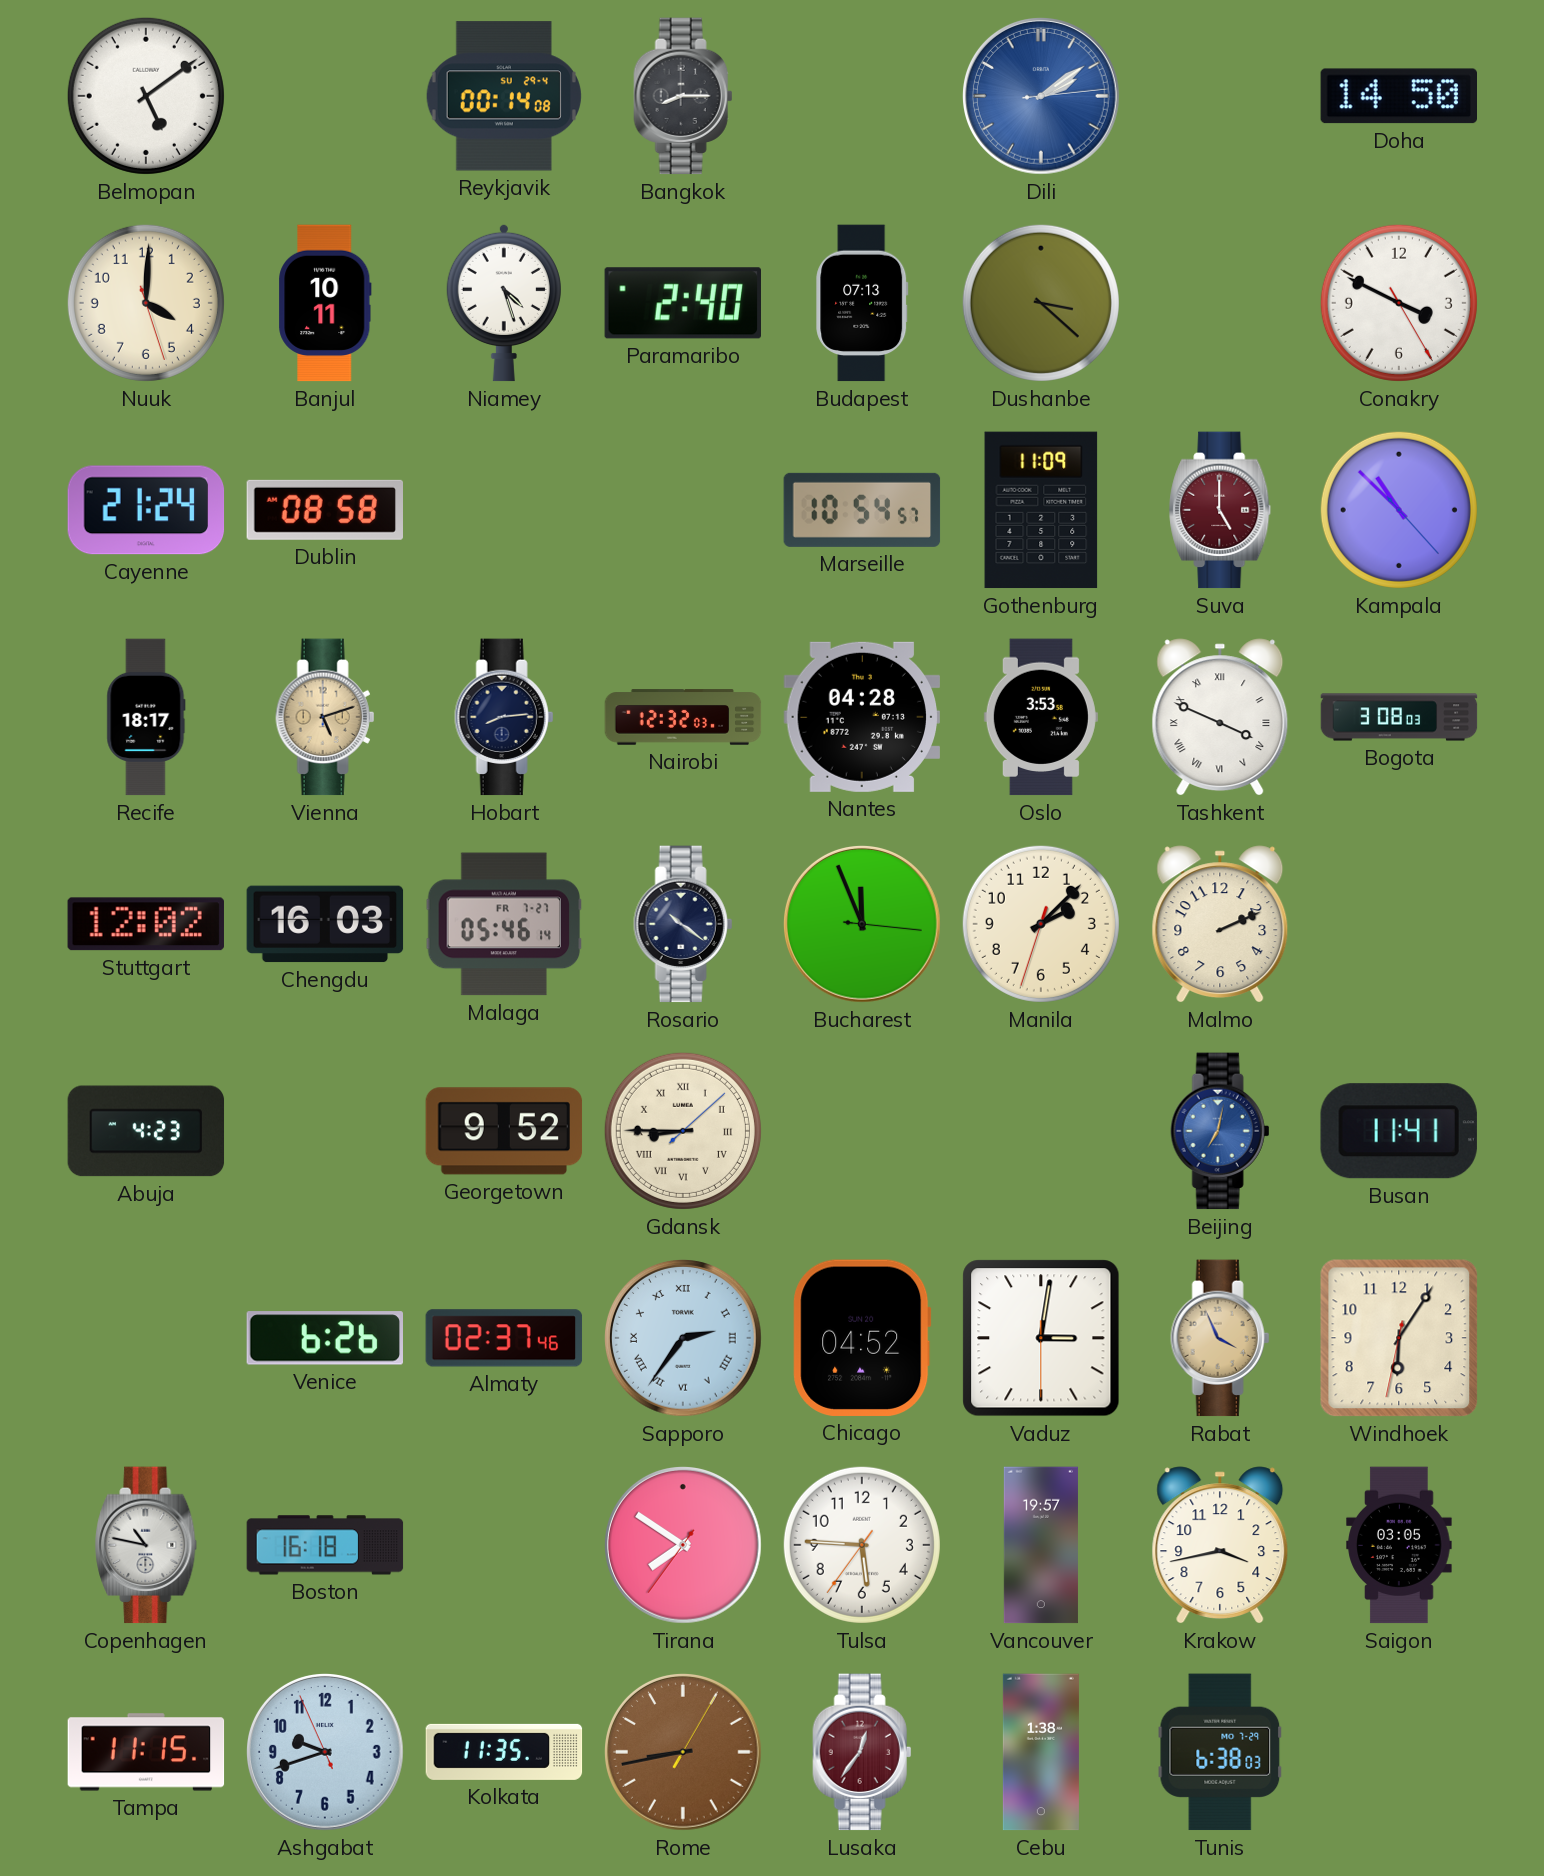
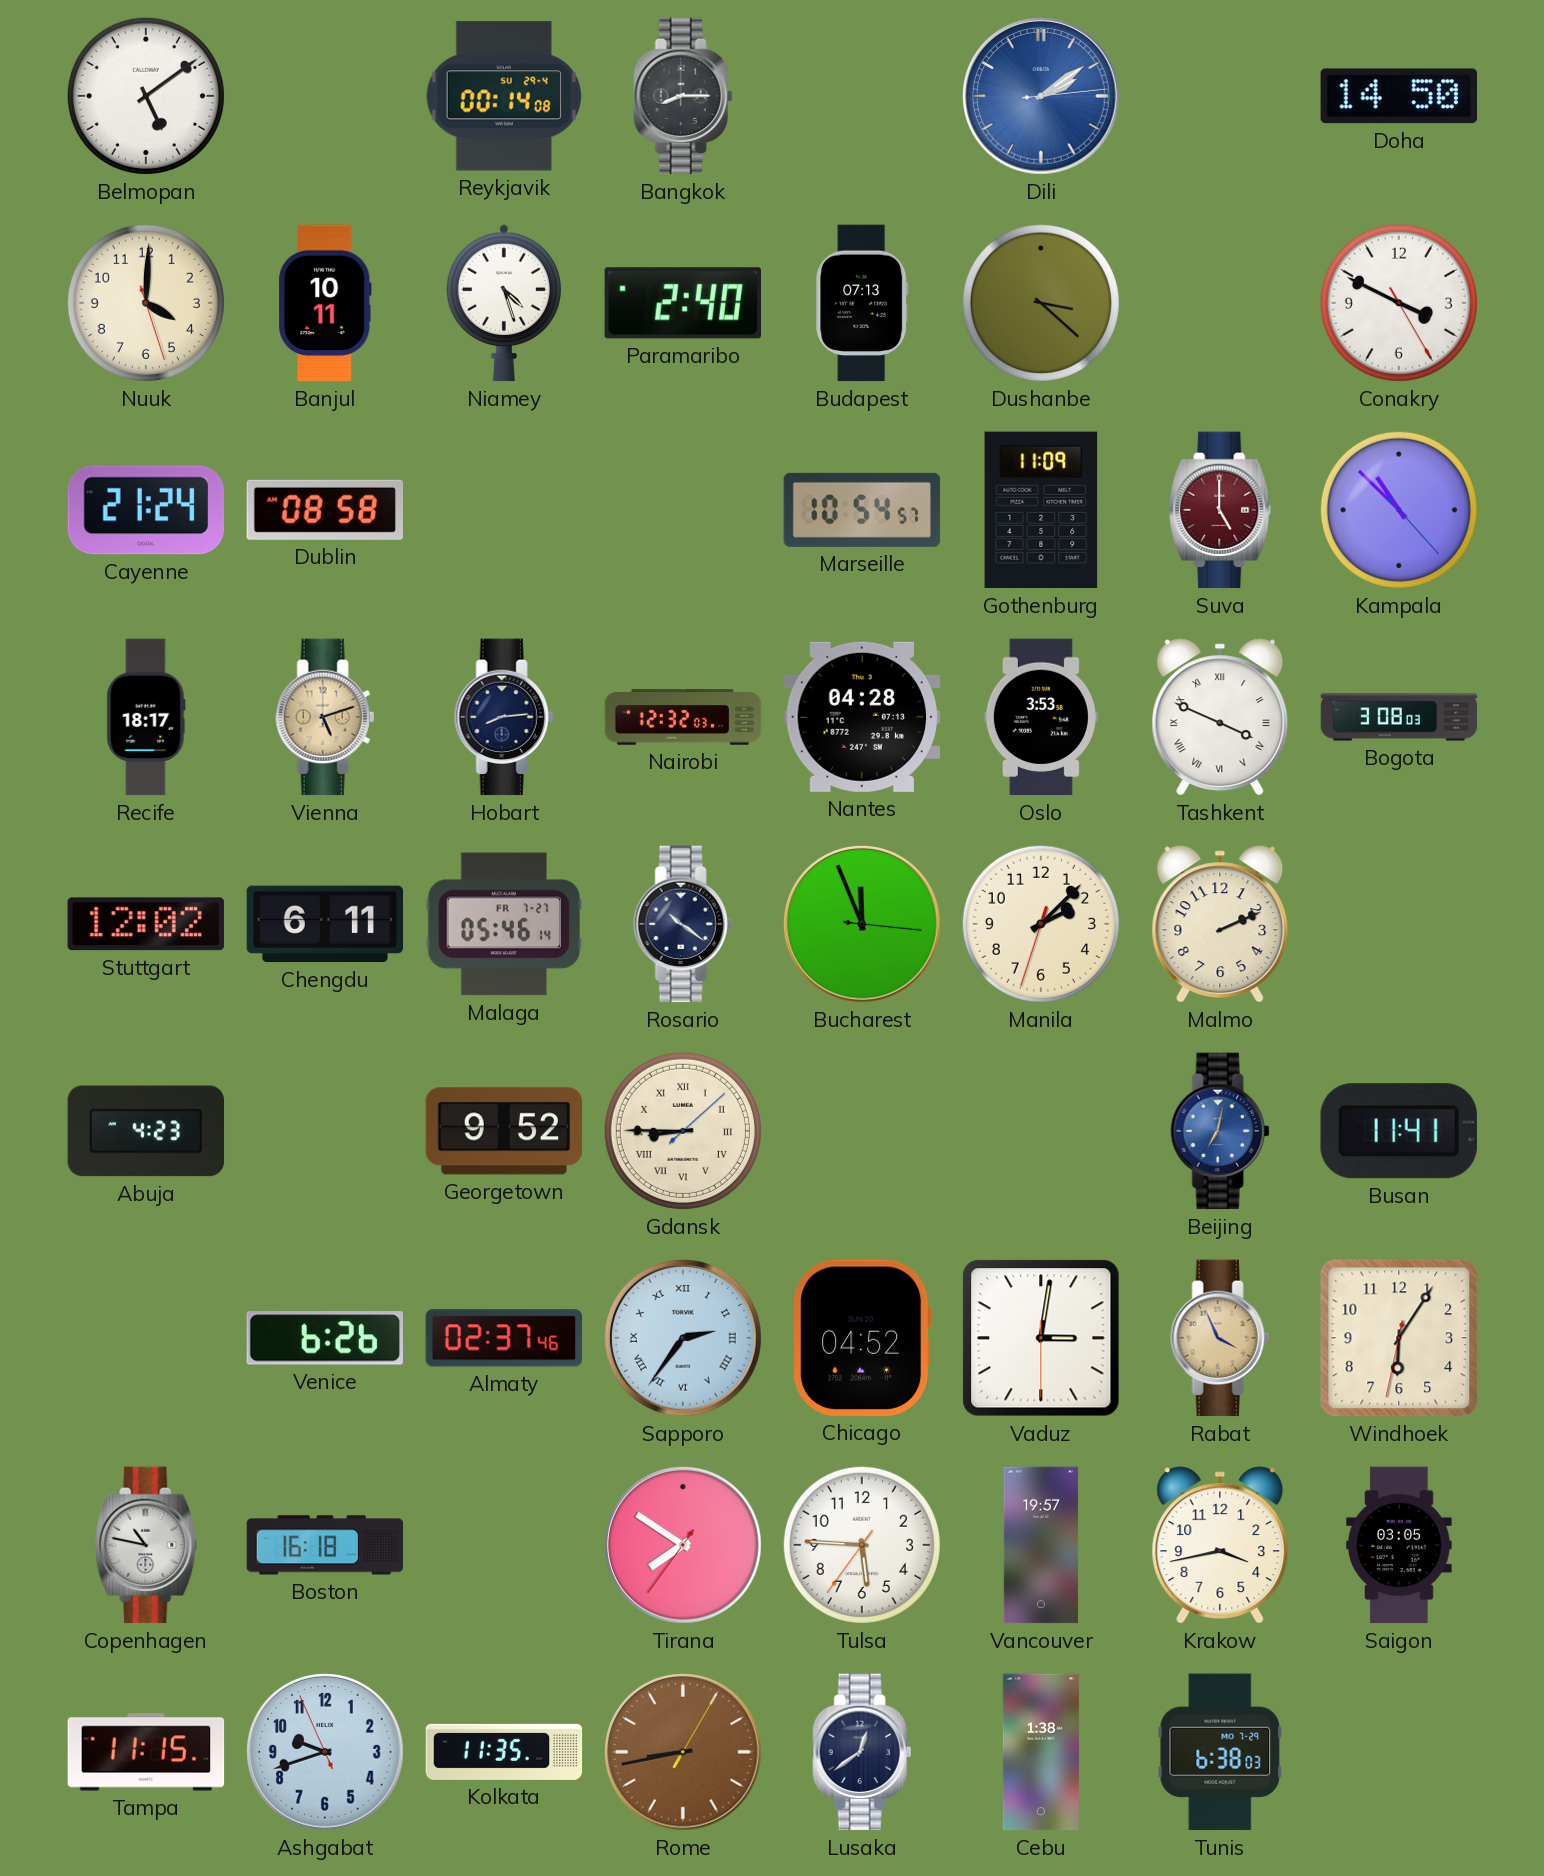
Chengdu: 16:03 -> 6:11 (325, 924)
Lusaka: 12:36 -> 12:39 (862, 1752)
Lusaka dial: burgundy -> navy (862, 1752)
